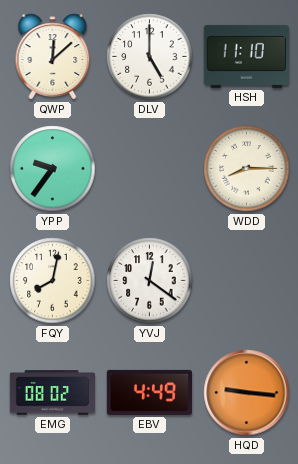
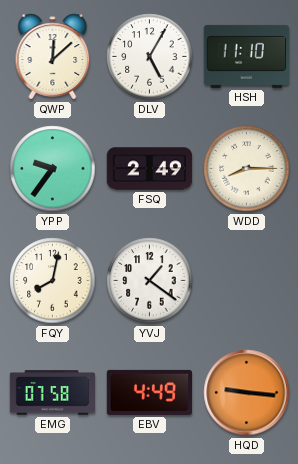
DLV: 5:00 -> 5:05 (150, 57)
FSQ: none -> 2:49 (150, 169)
YVJ: 12:21 -> 1:21 (150, 281)
EMG: 08:02 -> 07:58 (53, 393)
